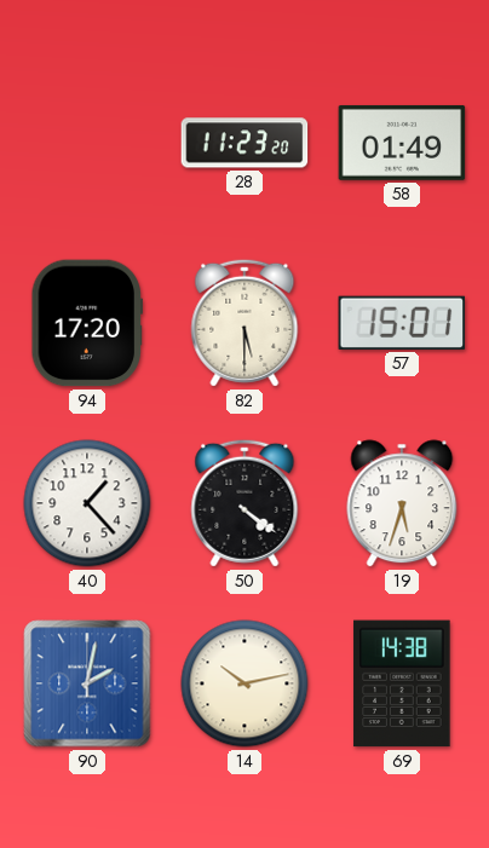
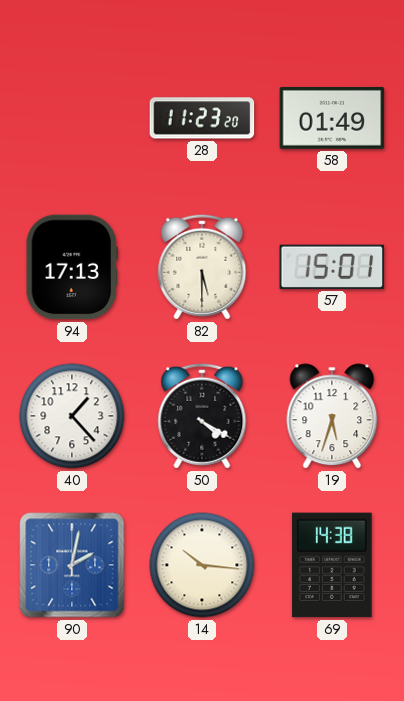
94: 17:20 -> 17:13 (71, 267)
50: 4:21 -> 4:20 (202, 416)
14: 10:13 -> 10:16 (202, 565)
